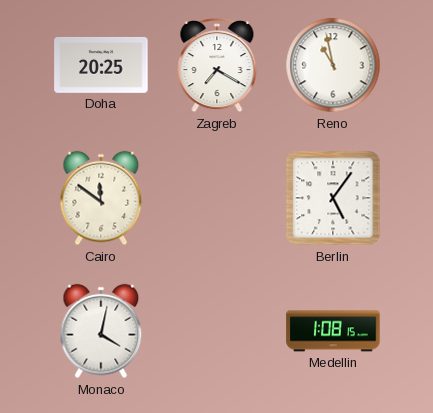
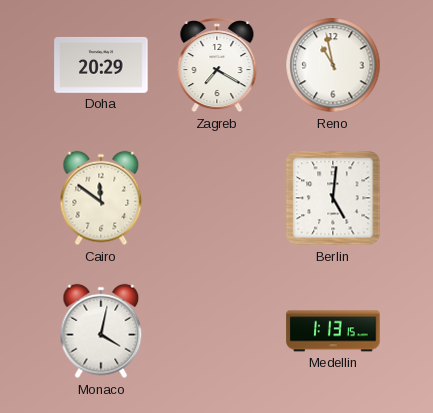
Doha: 20:25 -> 20:29 (101, 65)
Berlin: 5:06 -> 5:01 (333, 198)
Medellin: 1:08 -> 1:13 (333, 331)
